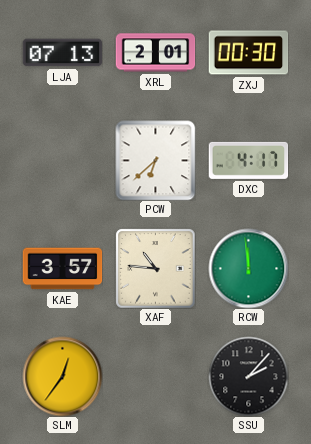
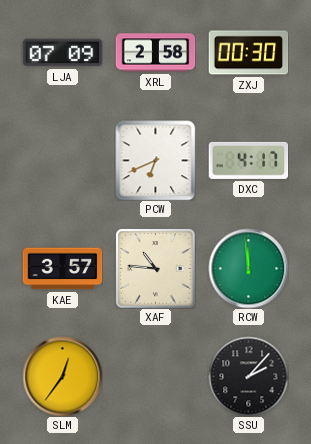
LJA: 07:13 -> 07:09 (62, 53)
XRL: 2:01 -> 2:58 (155, 53)
PCW: 6:38 -> 6:41 (155, 160)
